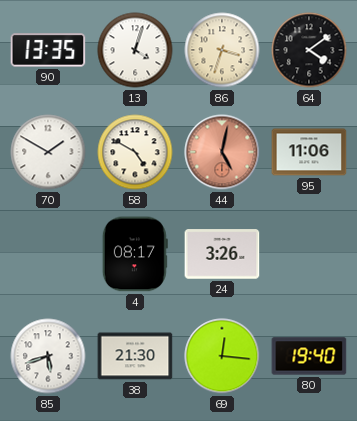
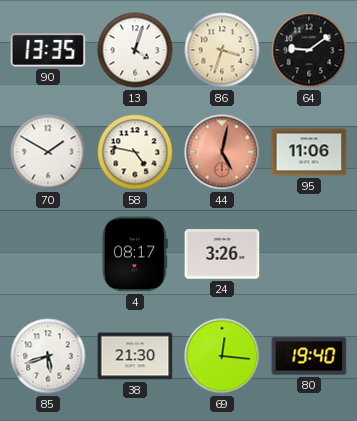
64: 4:09 -> 9:09 (309, 50)
58: 4:50 -> 4:47 (135, 152)
